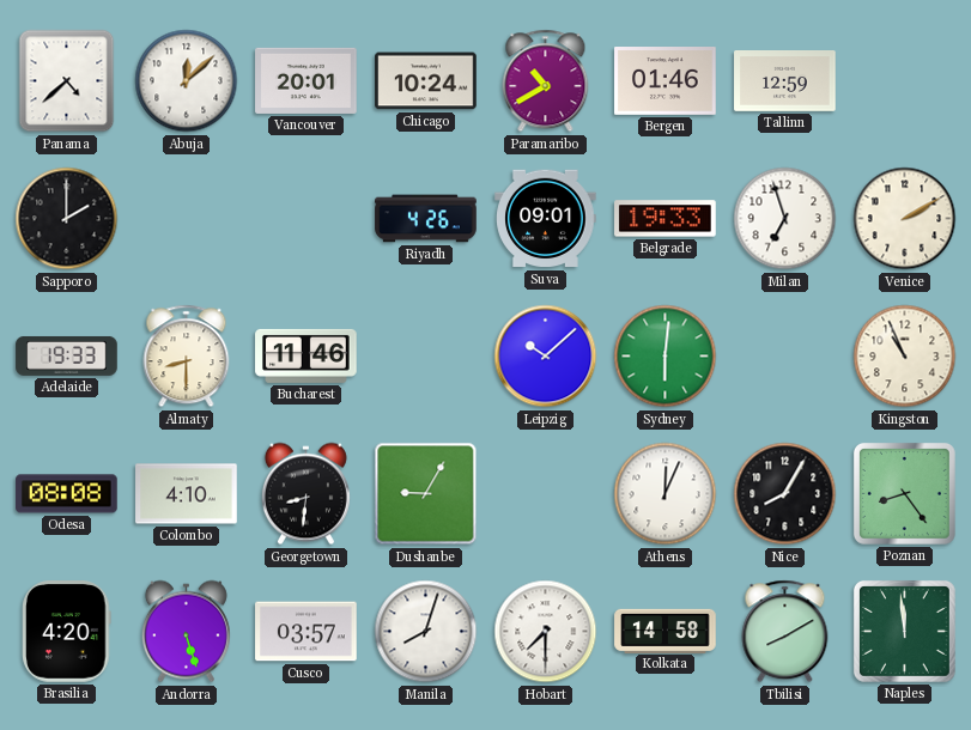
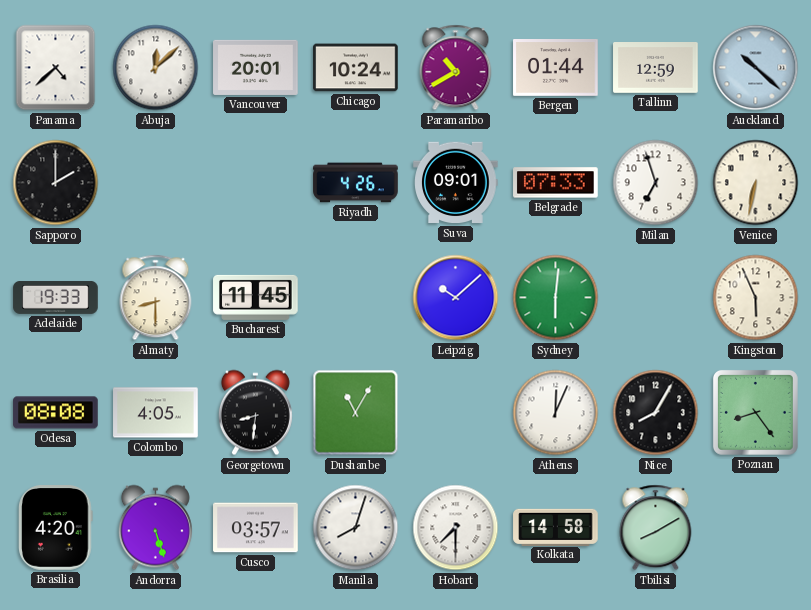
Bergen: 01:46 -> 01:44 (556, 68)
Auckland: none -> 10:22 (756, 68)
Belgrade: 19:33 -> 07:33 (556, 183)
Venice: 2:10 -> 6:32 (756, 183)
Bucharest: 11:46 -> 11:45 (256, 297)
Kingston: 10:56 -> 5:56 (756, 298)
Colombo: 4:10 -> 4:05 (156, 413)
Dushanbe: 9:05 -> 11:05 (356, 413)
Naples: 11:59 -> none (904, 631)
